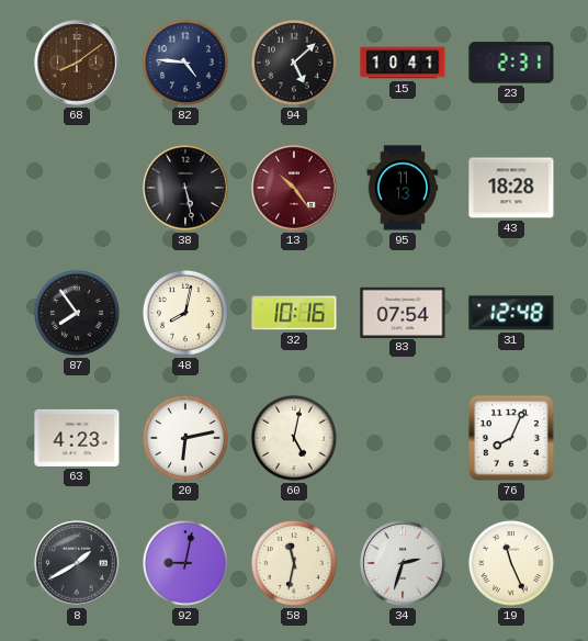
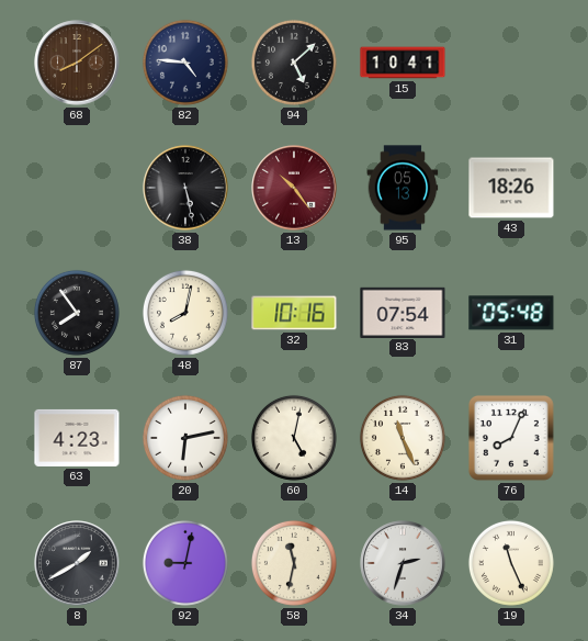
23: 2:31 -> none (511, 63)
95: 11:13 -> 05:13 (403, 188)
43: 18:28 -> 18:26 (511, 188)
31: 12:48 -> 05:48 (511, 313)
14: none -> 11:26 (403, 438)
